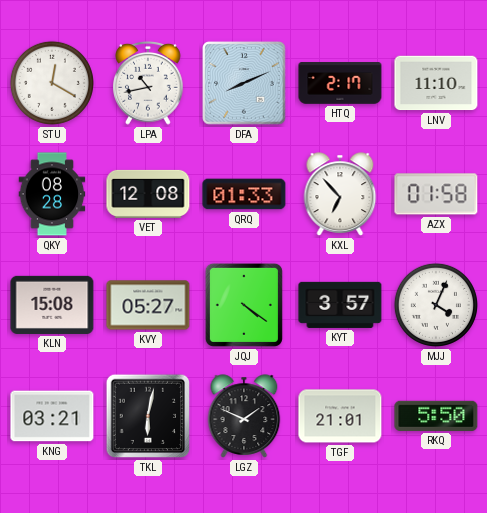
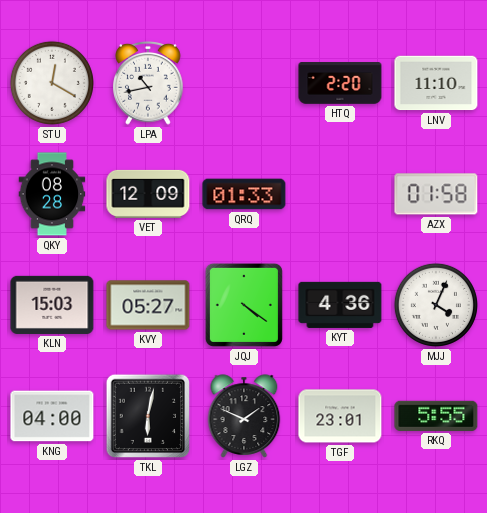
DFA: 8:11 -> none (244, 83)
HTQ: 2:17 -> 2:20 (340, 83)
VET: 12:08 -> 12:09 (148, 194)
KXL: 6:53 -> none (340, 194)
KLN: 15:08 -> 15:03 (52, 305)
KYT: 3:57 -> 4:36 (340, 305)
KNG: 03:21 -> 04:00 (52, 416)
TGF: 21:01 -> 23:01 (340, 416)
RKQ: 5:50 -> 5:55 (436, 416)
